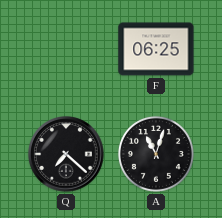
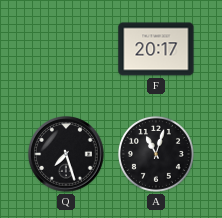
F: 06:25 -> 20:17 (156, 49)
Q: 7:22 -> 7:27 (66, 154)
